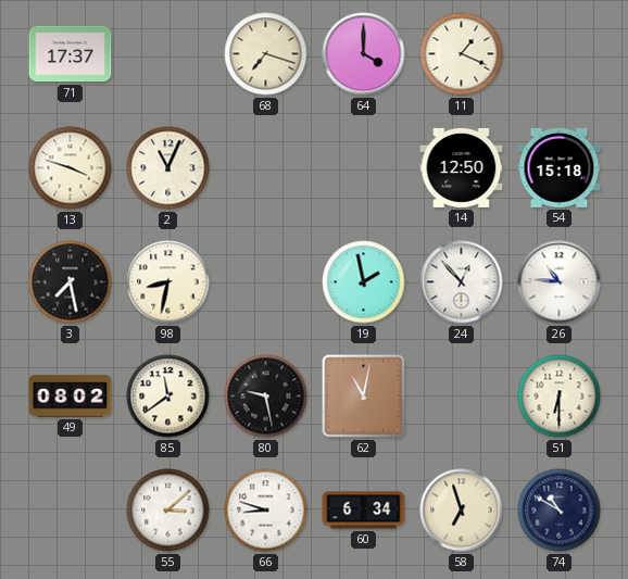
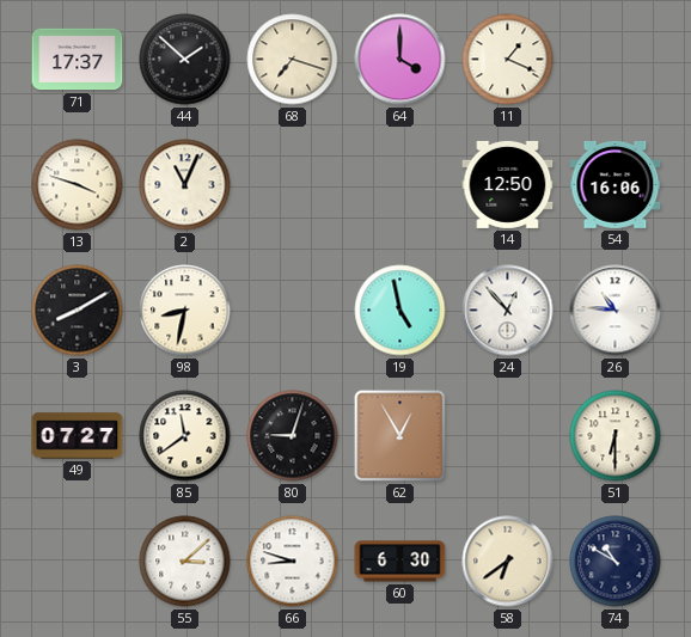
44: none -> 1:52 (185, 60)
54: 15:18 -> 16:06 (616, 184)
3: 7:28 -> 8:10 (78, 311)
19: 1:58 -> 4:58 (400, 311)
49: 08:02 -> 07:27 (78, 436)
80: 9:28 -> 9:03 (293, 436)
62: 11:02 -> 12:55 (400, 436)
60: 6:34 -> 6:30 (400, 562)
58: 6:57 -> 6:39 (508, 562)
